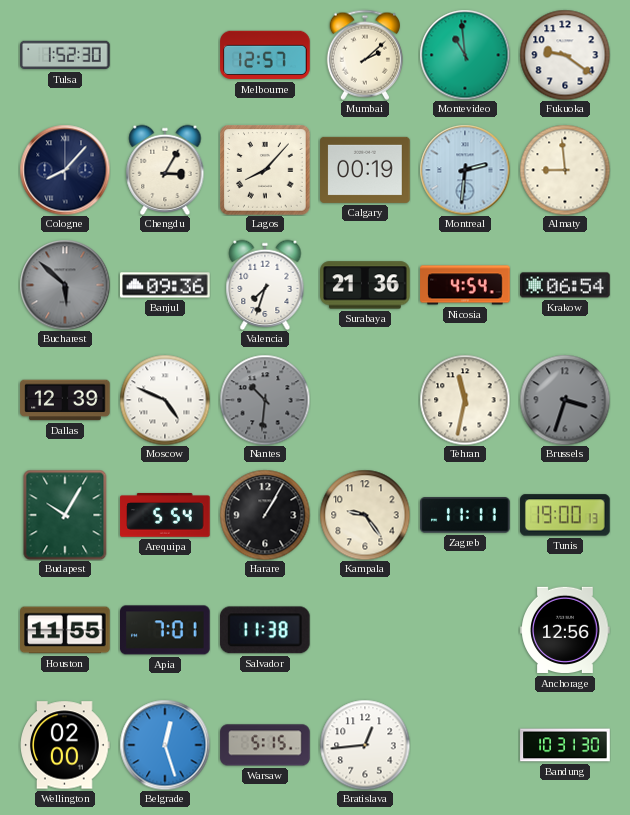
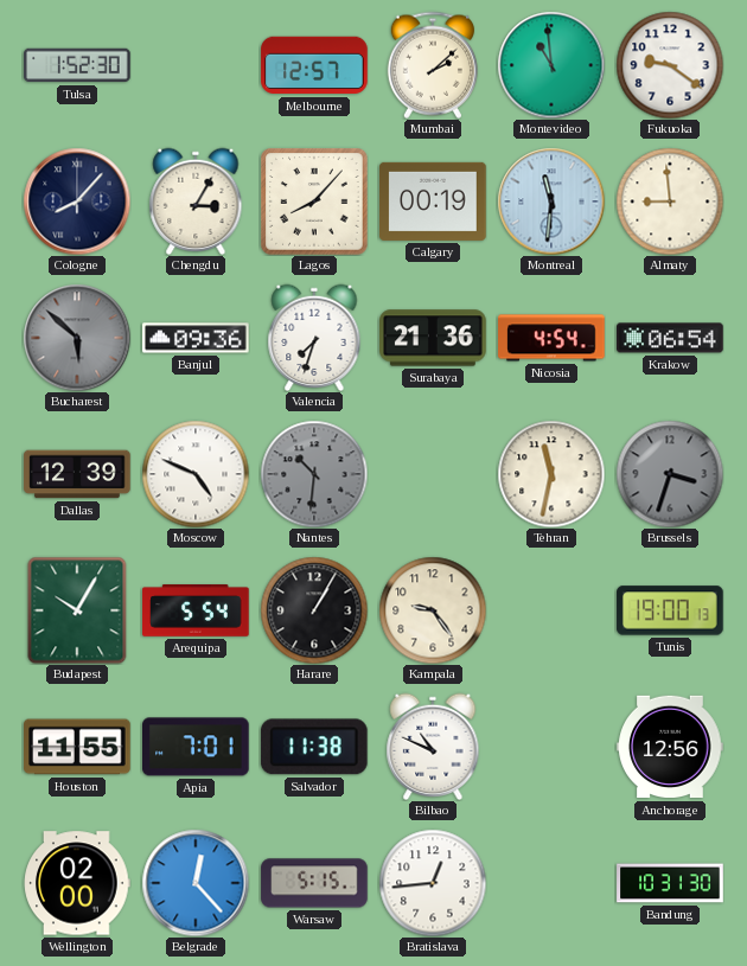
Montreal: 2:31 -> 11:31 (551, 201)
Zagreb: 11:11 -> none (465, 515)
Bilbao: none -> 10:49 (433, 747)
Belgrade: 12:27 -> 12:23 (196, 883)
